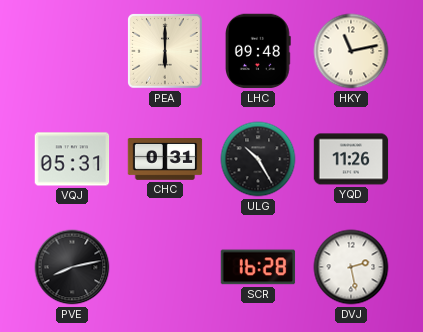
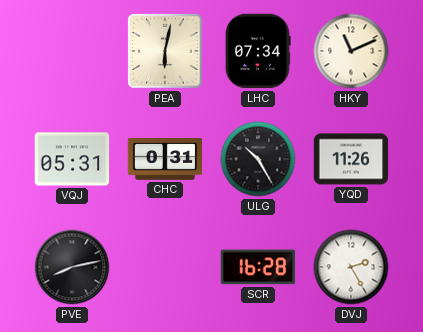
PEA: 6:00 -> 6:02 (165, 51)
LHC: 09:48 -> 07:34 (259, 51)
HKY: 11:13 -> 11:11 (351, 51)
DVJ: 2:28 -> 2:25 (351, 267)
